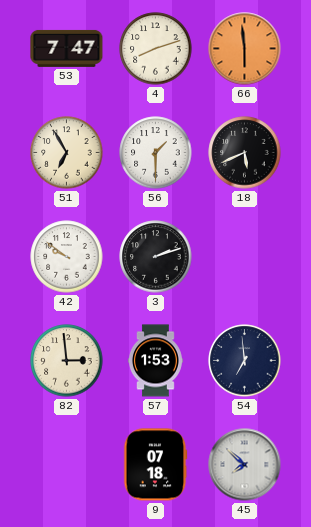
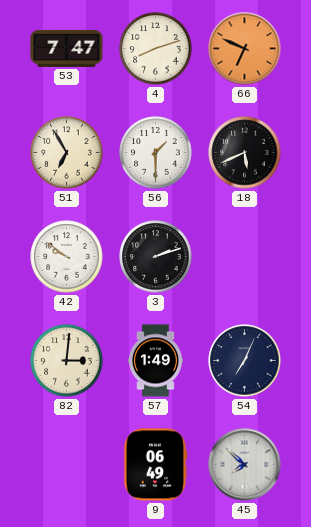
66: 5:59 -> 6:49 (245, 49)
82: 2:59 -> 3:01 (67, 361)
57: 1:53 -> 1:49 (156, 361)
54: 6:59 -> 7:04 (245, 361)
9: 07:18 -> 06:49 (155, 465)
